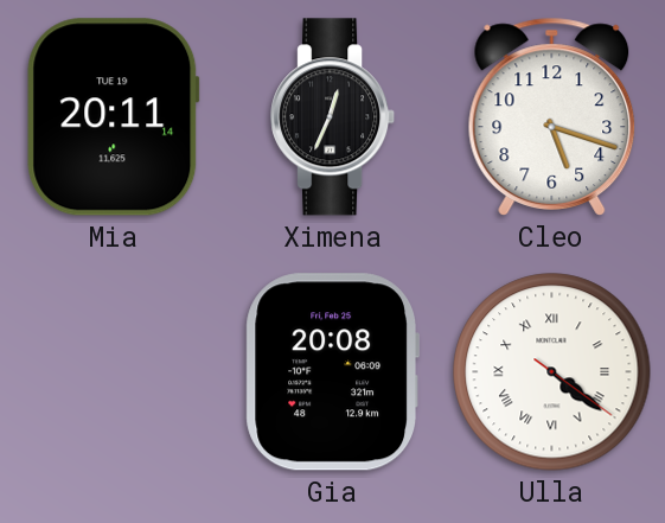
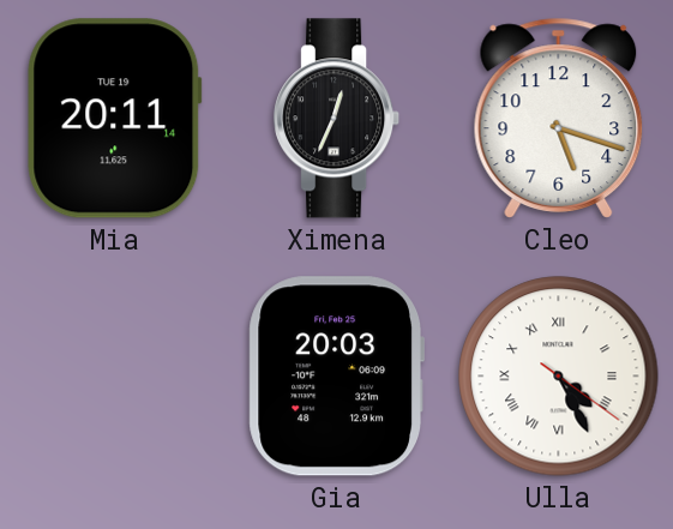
Gia: 20:08 -> 20:03 (336, 377)
Ulla: 4:21 -> 4:25 (559, 377)
